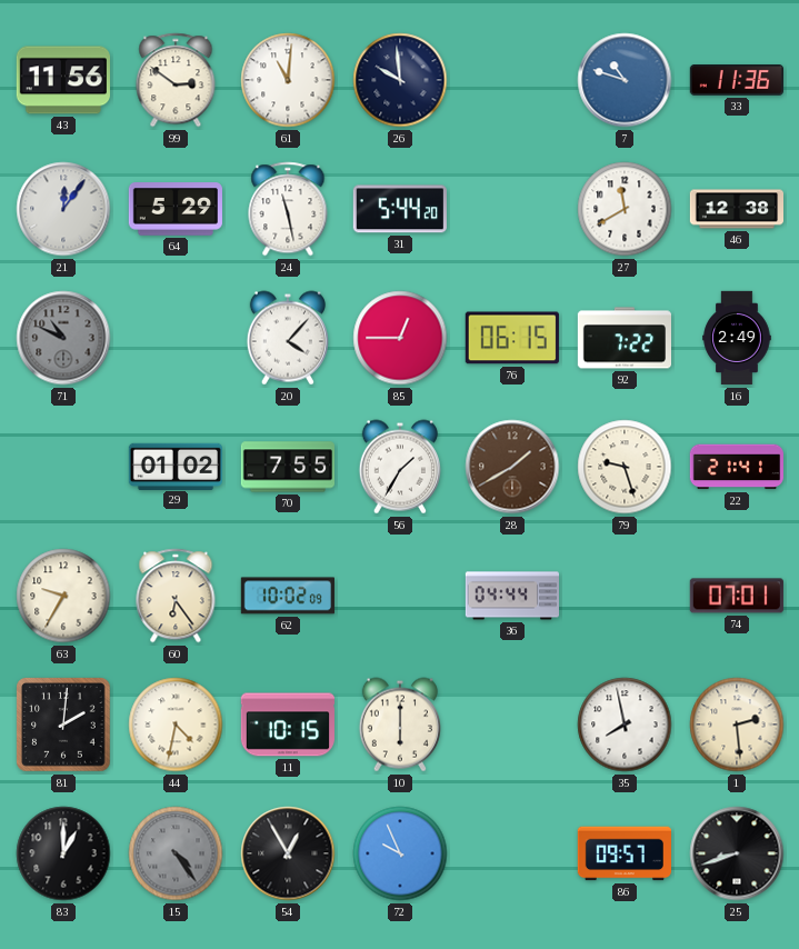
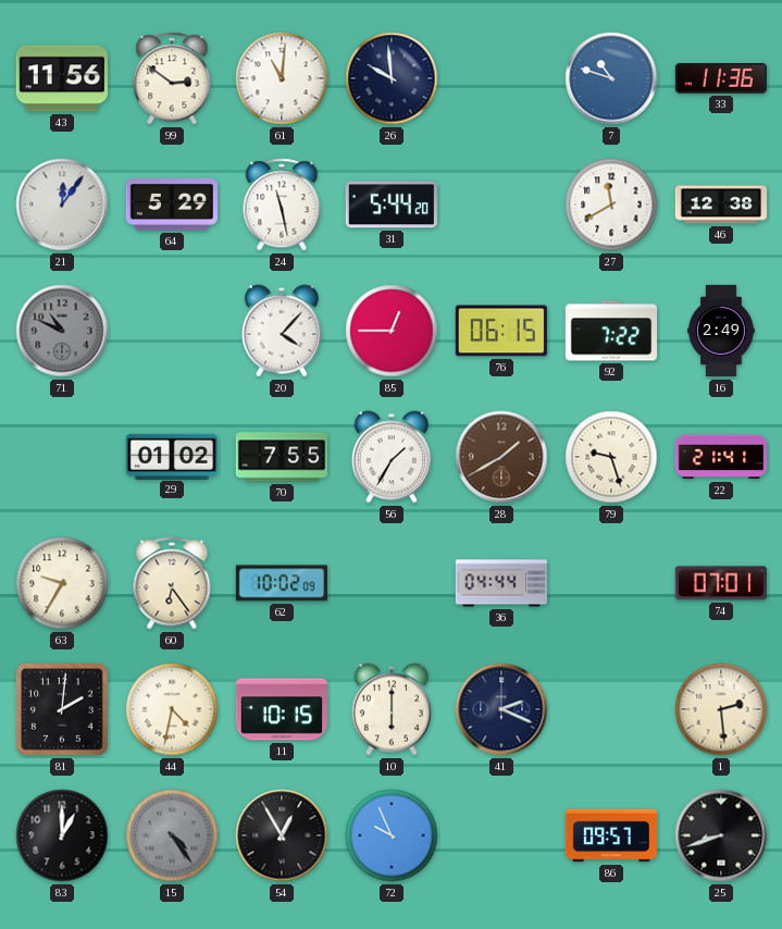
41: none -> 2:19 (501, 709)
35: 7:58 -> none (625, 725)
